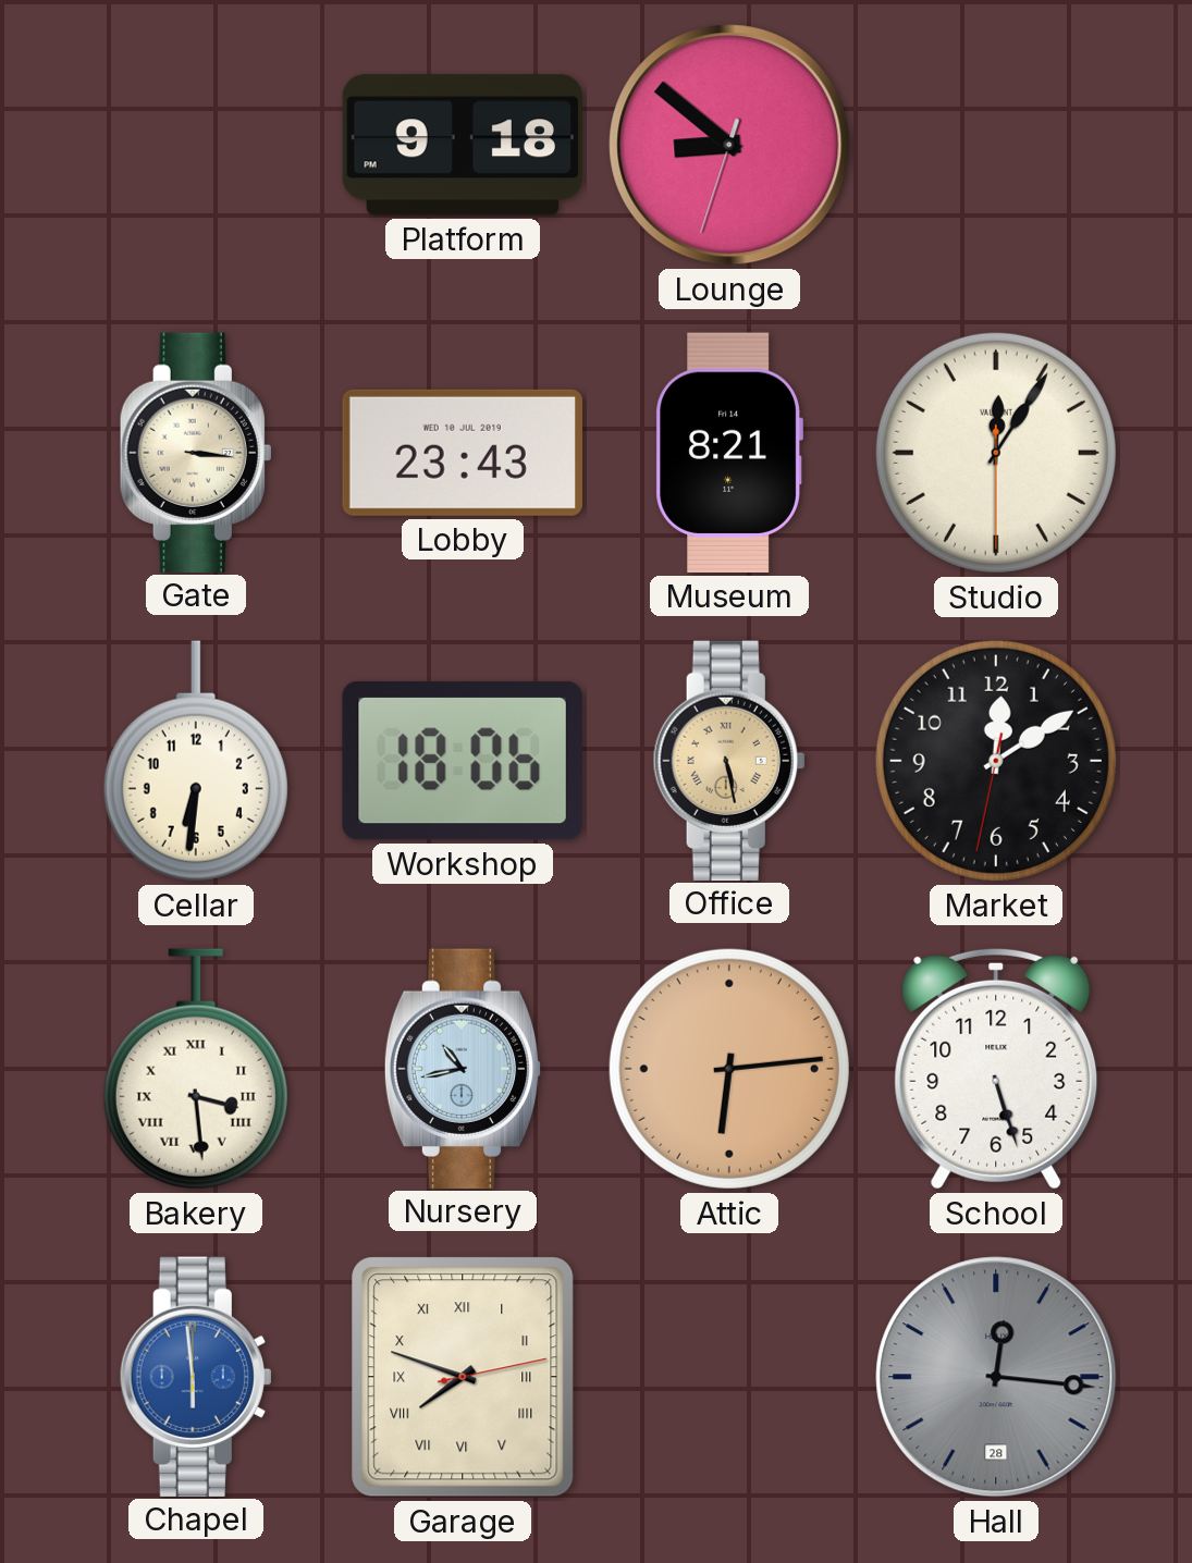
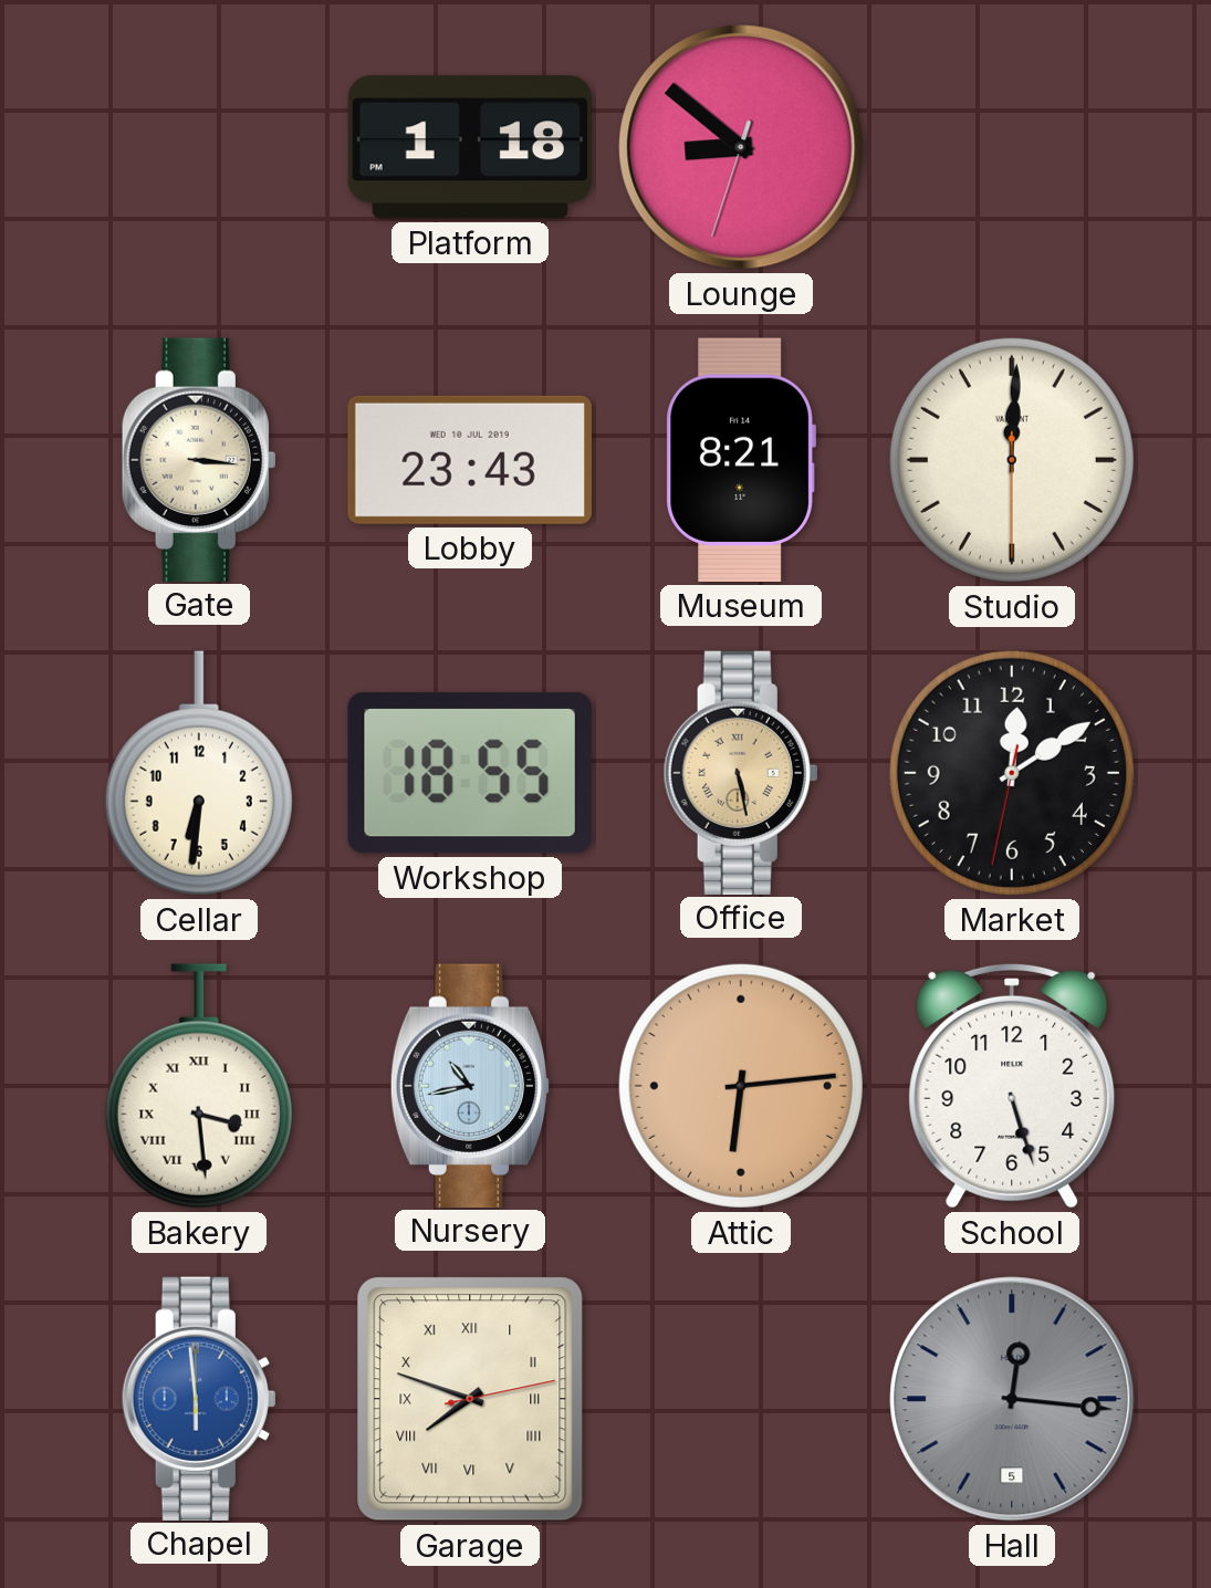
Platform: 9:18 -> 1:18 (470, 147)
Studio: 12:05 -> 12:00 (1012, 460)
Workshop: 18:06 -> 18:55 (470, 773)
Hall date: 28 -> 5 (1012, 1399)
